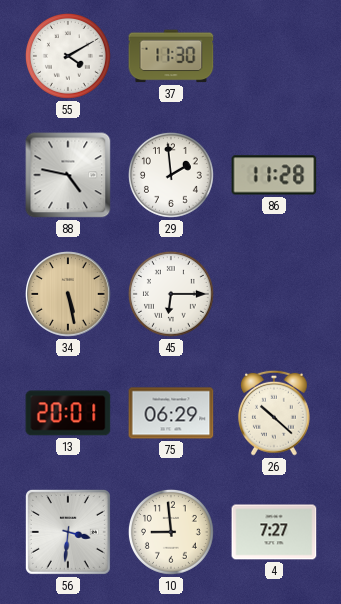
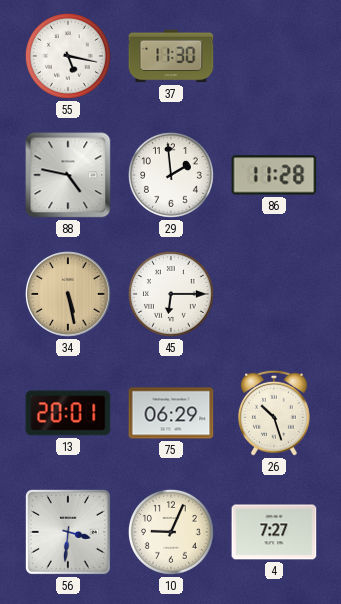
55: 4:10 -> 5:17 (68, 56)
26: 10:22 -> 10:27 (274, 413)
10: 8:59 -> 9:04 (171, 532)
